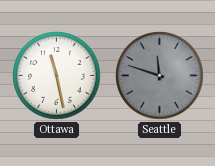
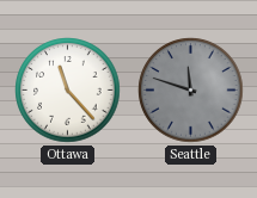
Ottawa: 11:28 -> 11:23 (68, 91)
